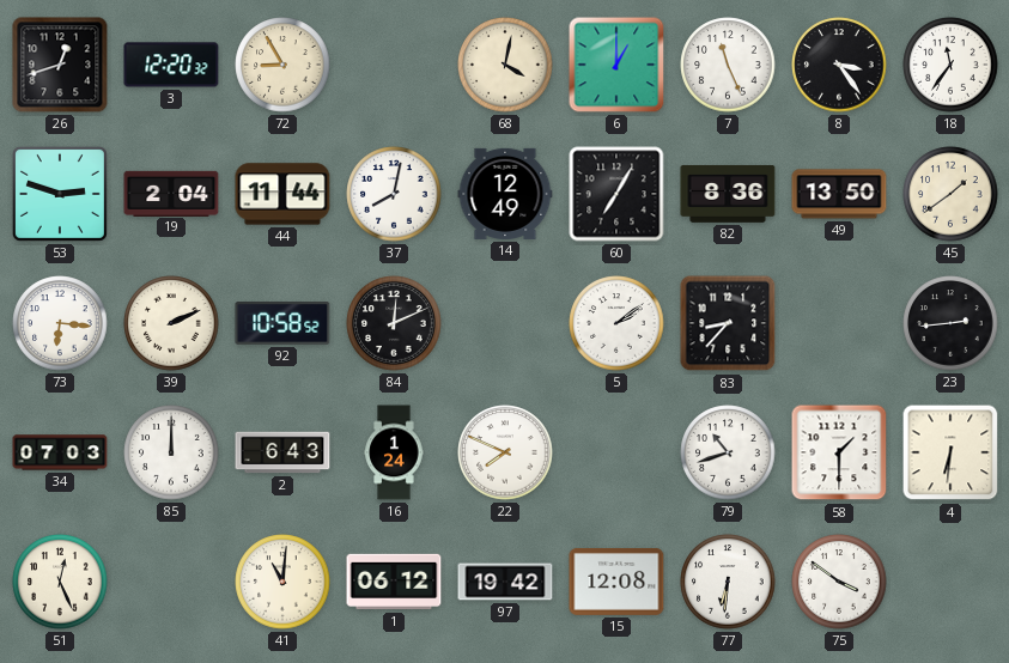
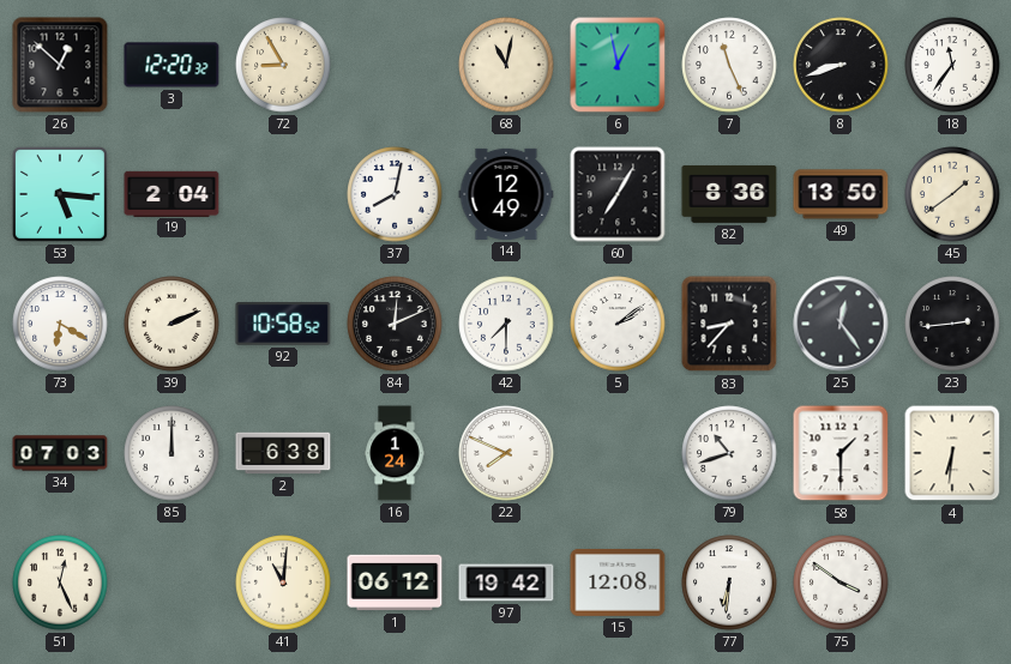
26: 12:42 -> 12:52 (60, 65)
68: 4:02 -> 11:02 (506, 65)
6: 1:00 -> 12:58 (618, 65)
8: 3:24 -> 8:42 (841, 65)
53: 2:48 -> 5:16 (60, 194)
44: 11:44 -> none (282, 194)
73: 6:16 -> 6:20 (60, 324)
42: none -> 7:30 (506, 324)
25: none -> 12:24 (841, 324)
2: 6:43 -> 6:38 (283, 453)
